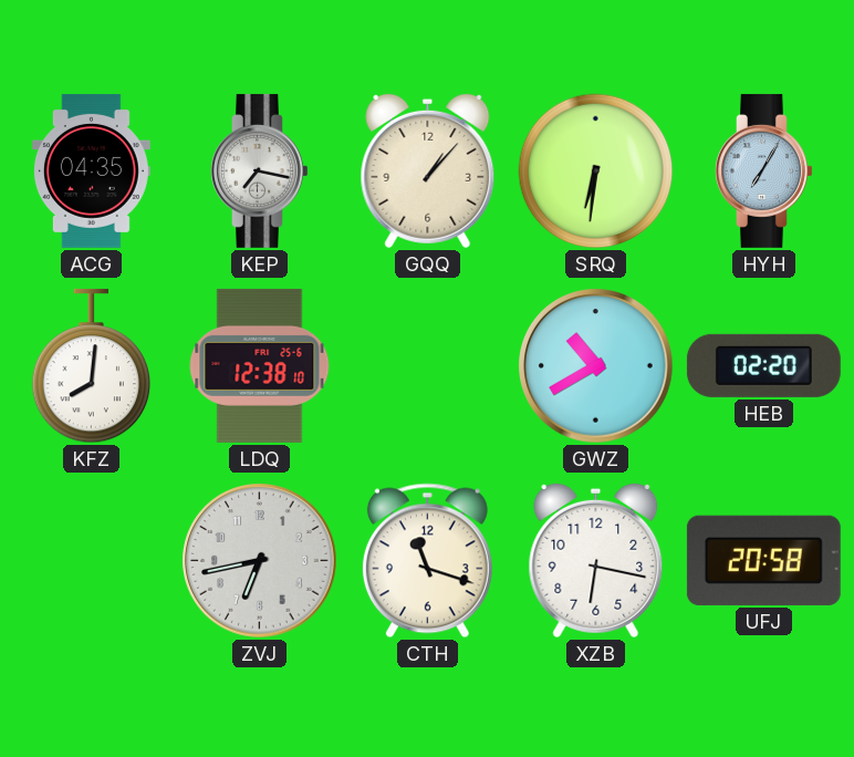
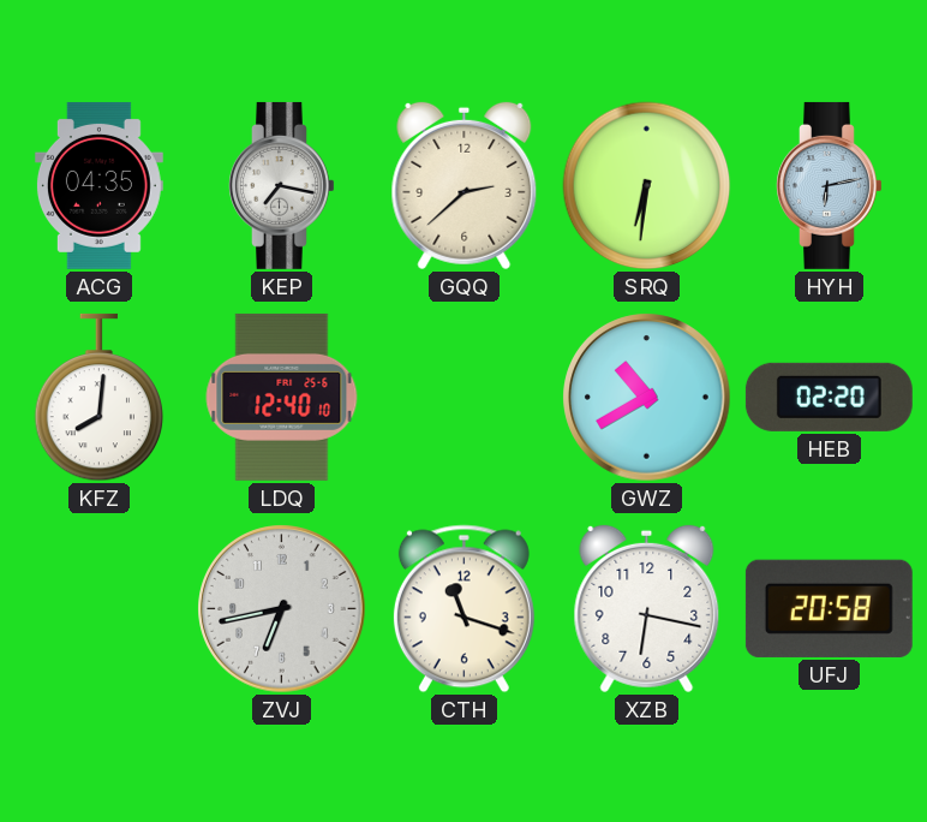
GQQ: 1:07 -> 2:38 (465, 186)
HYH: 7:05 -> 6:13 (830, 185)
LDQ: 12:38 -> 12:40 (282, 397)
